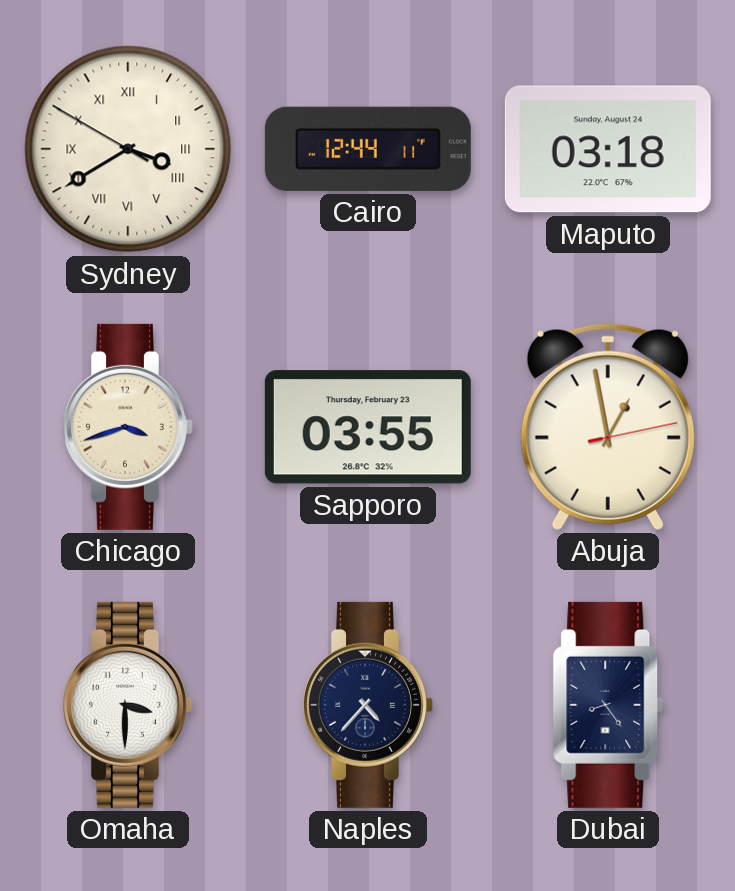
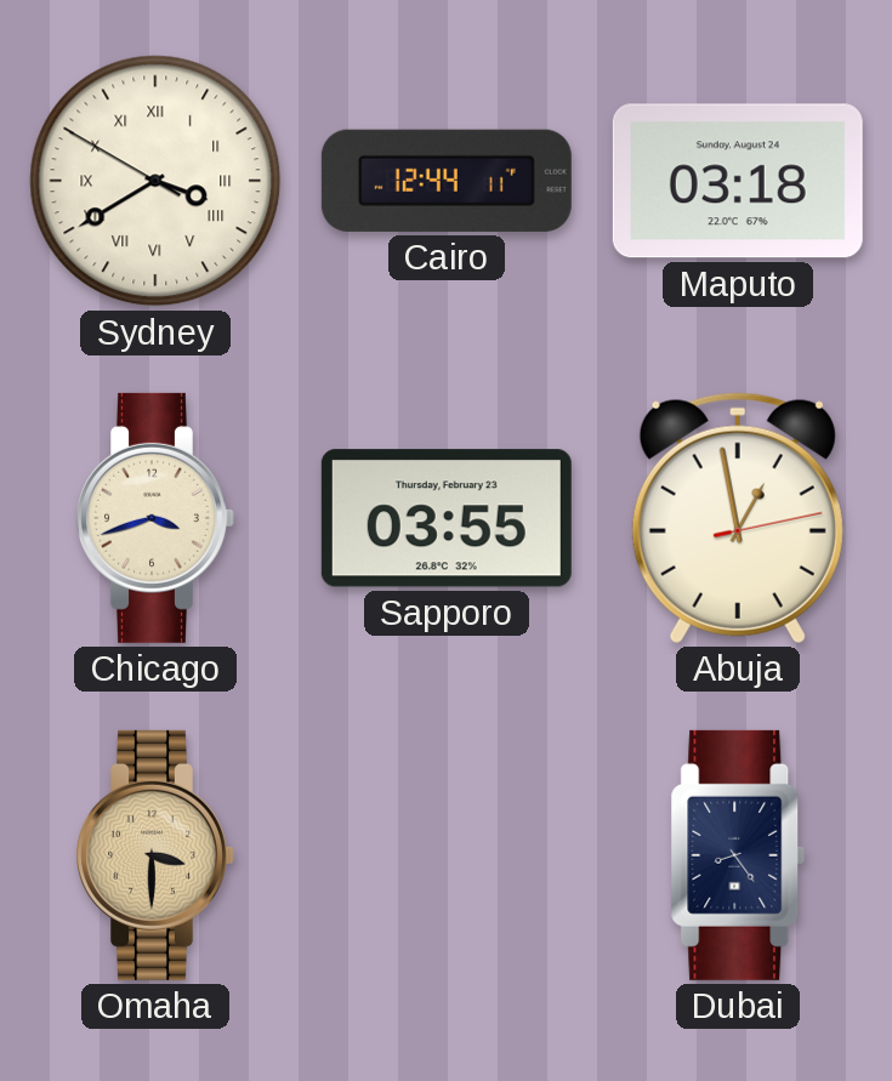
Omaha dial: white -> champagne (157, 855)
Naples: 4:37 -> none (369, 705)
